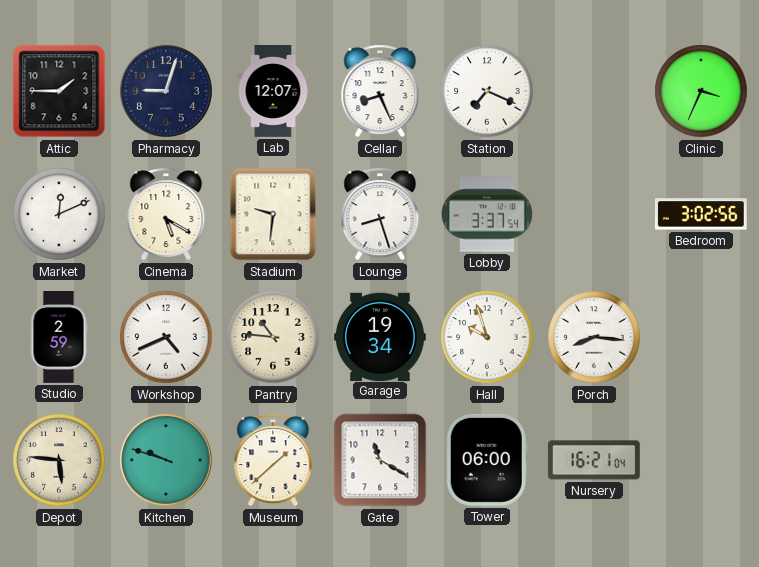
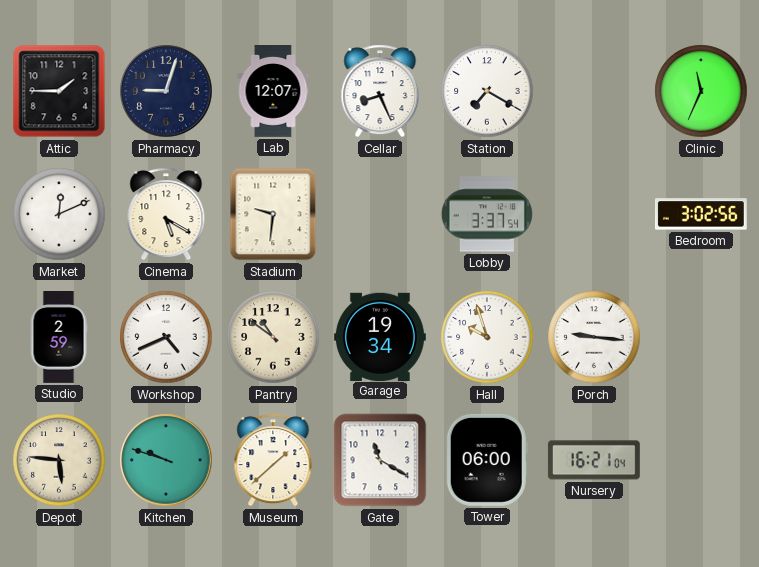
Station: 7:19 -> 7:20 (487, 91)
Clinic: 3:34 -> 11:34 (701, 91)
Lounge: 8:27 -> none (380, 214)
Pantry: 10:46 -> 10:51 (273, 337)
Porch: 8:16 -> 9:16 (594, 337)
